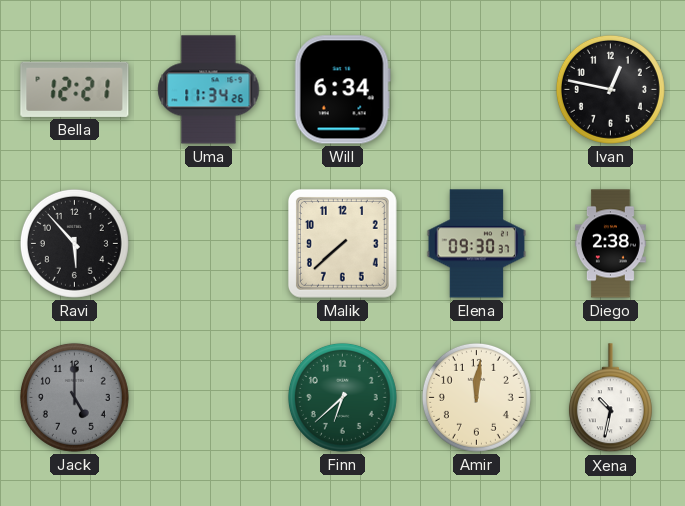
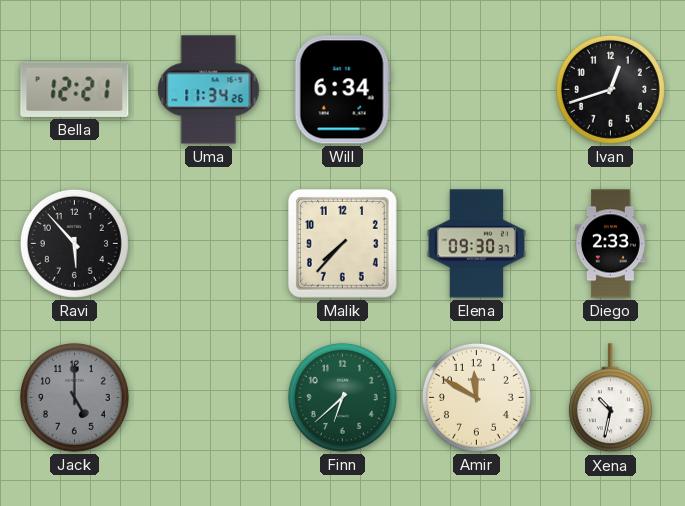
Ivan: 12:47 -> 12:42 (610, 89)
Malik: 7:38 -> 7:37 (342, 243)
Diego: 2:38 -> 2:33 (610, 244)
Amir: 12:01 -> 11:50 (476, 397)
